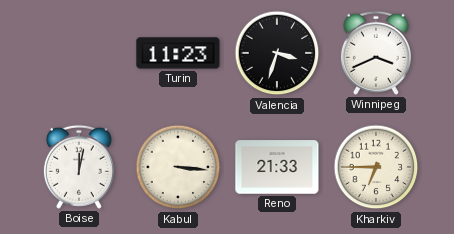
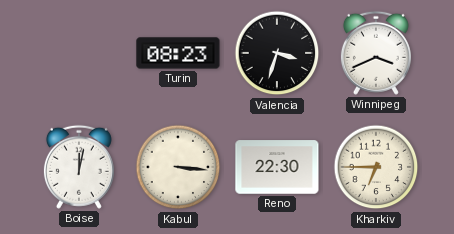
Turin: 11:23 -> 08:23 (178, 53)
Reno: 21:33 -> 22:30 (277, 167)
